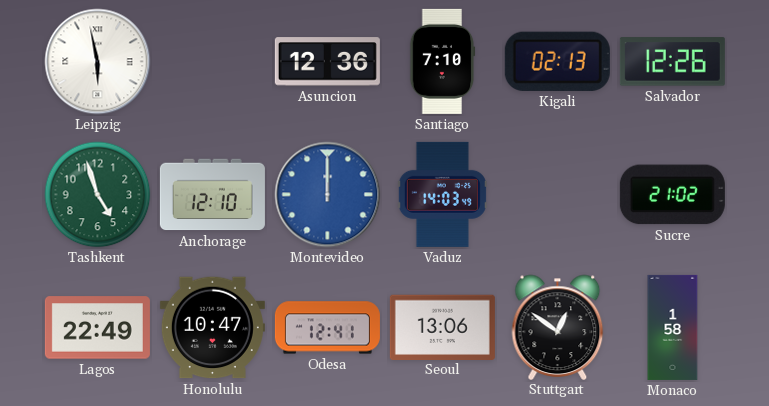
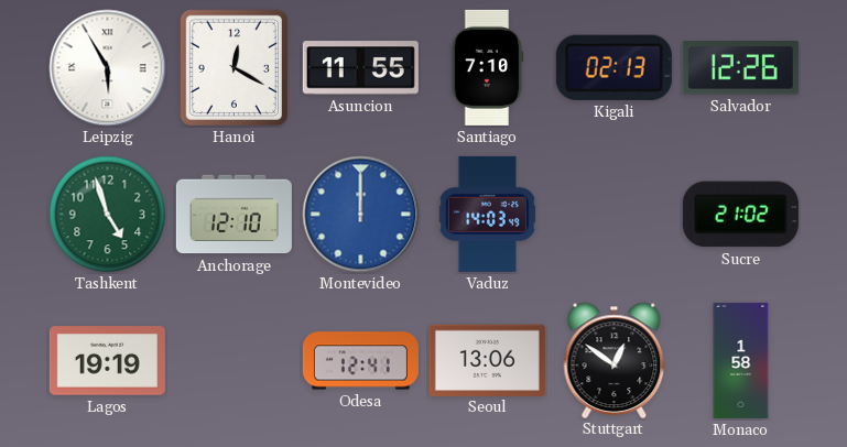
Leipzig: 5:58 -> 5:55 (108, 68)
Hanoi: none -> 12:20 (234, 67)
Asuncion: 12:36 -> 11:55 (360, 68)
Lagos: 22:49 -> 19:19 (107, 361)
Honolulu: 10:47 -> none (212, 328)
